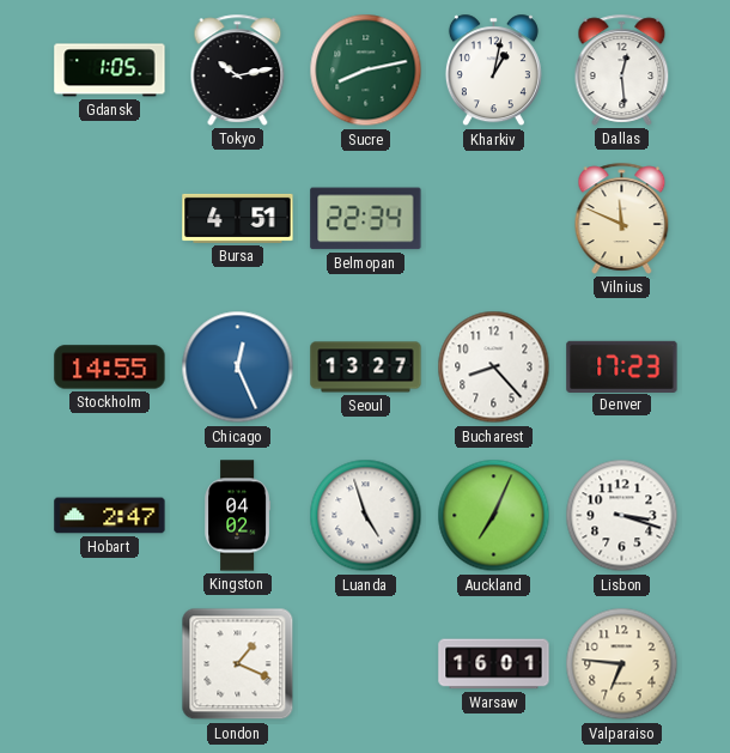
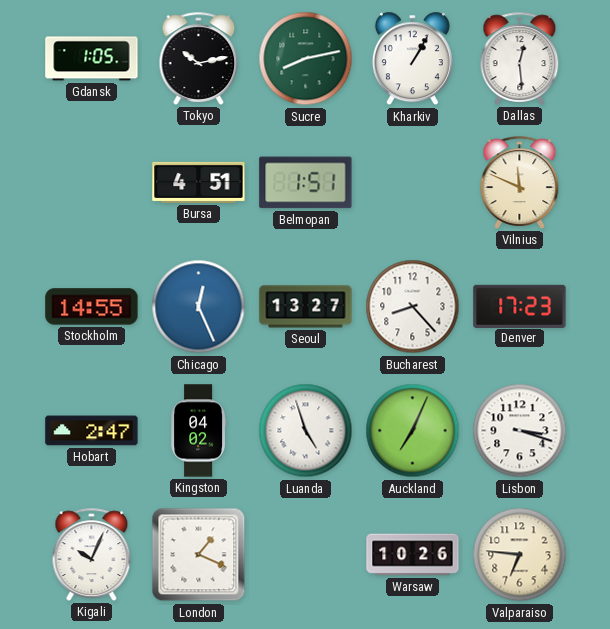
Kharkiv: 1:02 -> 1:05 (412, 59)
Belmopan: 22:34 -> 1:51 (306, 183)
Kigali: none -> 10:04 (92, 554)
Warsaw: 16:01 -> 10:26 (413, 555)
